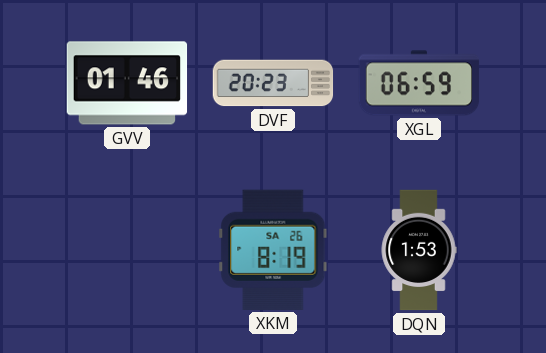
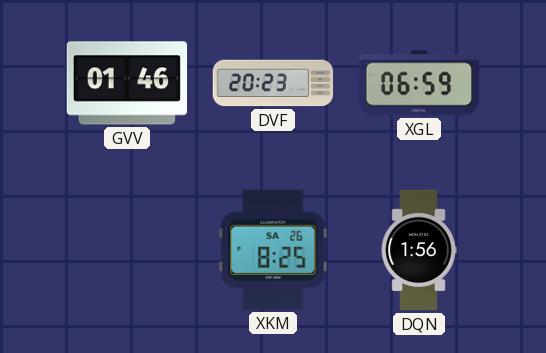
XKM: 8:19 -> 8:25 (273, 250)
DQN: 1:53 -> 1:56 (419, 250)
